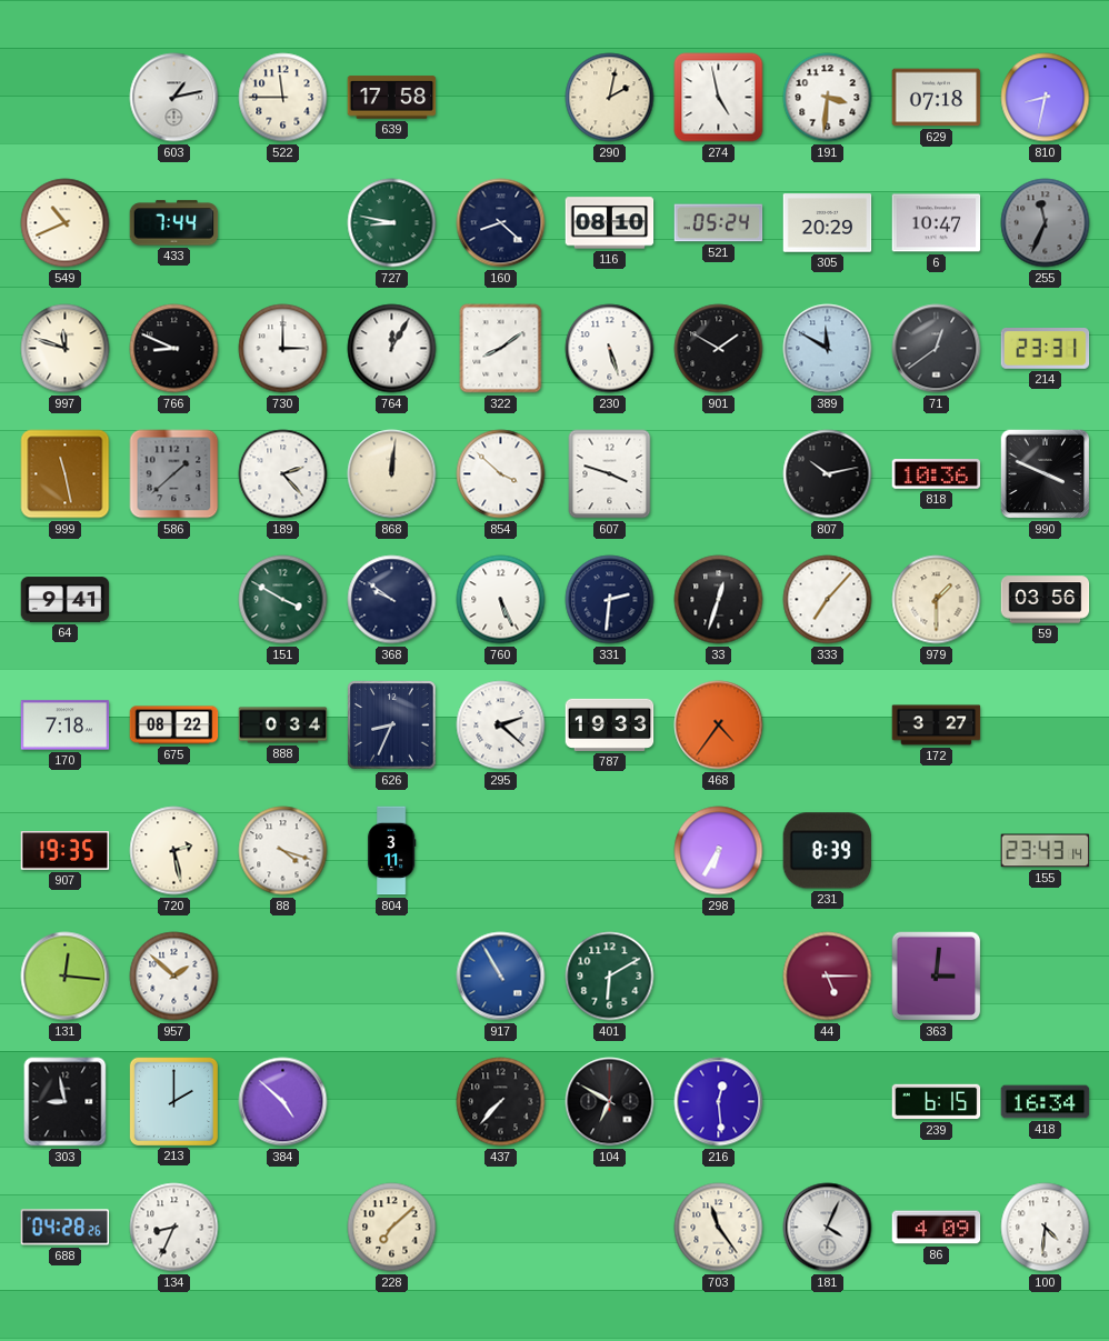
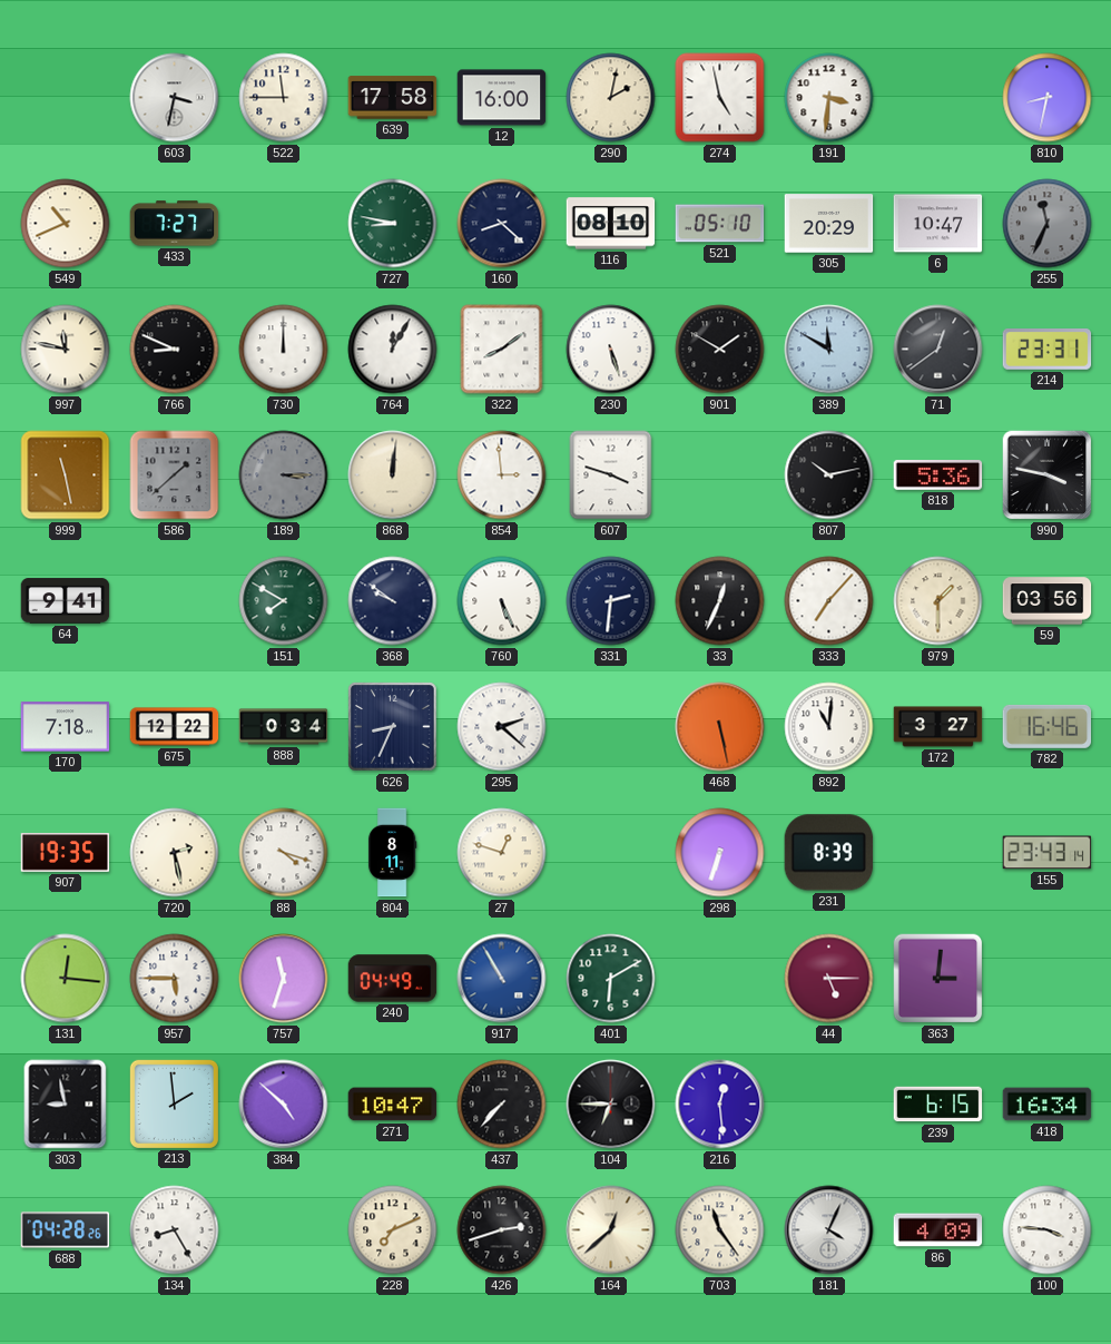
603: 1:13 -> 3:32 (175, 98)
12: none -> 16:00 (502, 98)
629: 07:18 -> none (937, 98)
433: 7:44 -> 7:27 (175, 224)
521: 05:24 -> 05:10 (720, 224)
997: 11:48 -> 11:47 (66, 350)
730: 3:00 -> 12:00 (284, 350)
189: 2:23 -> 3:15 (284, 475)
189 dial: white -> grey (284, 475)
854: 3:52 -> 2:59 (502, 475)
818: 10:36 -> 5:36 (938, 475)
990: 3:49 -> 3:47 (1048, 475)
151: 3:50 -> 7:50 (284, 601)
33: 12:33 -> 12:34 (720, 601)
675: 08:22 -> 12:22 (175, 727)
787: 19:33 -> none (610, 724)
468: 4:36 -> 5:28 (720, 727)
892: none -> 11:01 (829, 727)
782: none -> 16:46 (1048, 726)
804: 3:11 -> 8:11 (392, 853)
27: none -> 12:48 (502, 853)
298: 6:35 -> 6:33 (720, 853)
957: 1:52 -> 5:45 (175, 979)
757: none -> 11:33 (284, 979)
240: none -> 04:49 (393, 979)
213: 2:00 -> 1:59 (174, 1103)
271: none -> 10:47 (393, 1105)
104: 6:50 -> 6:45 (611, 1105)
134: 8:34 -> 8:25 (175, 1230)
228: 7:08 -> 7:11 (393, 1230)
426: none -> 2:42 (502, 1230)
164: none -> 12:38 (611, 1230)
100: 4:31 -> 3:46 (1048, 1230)
